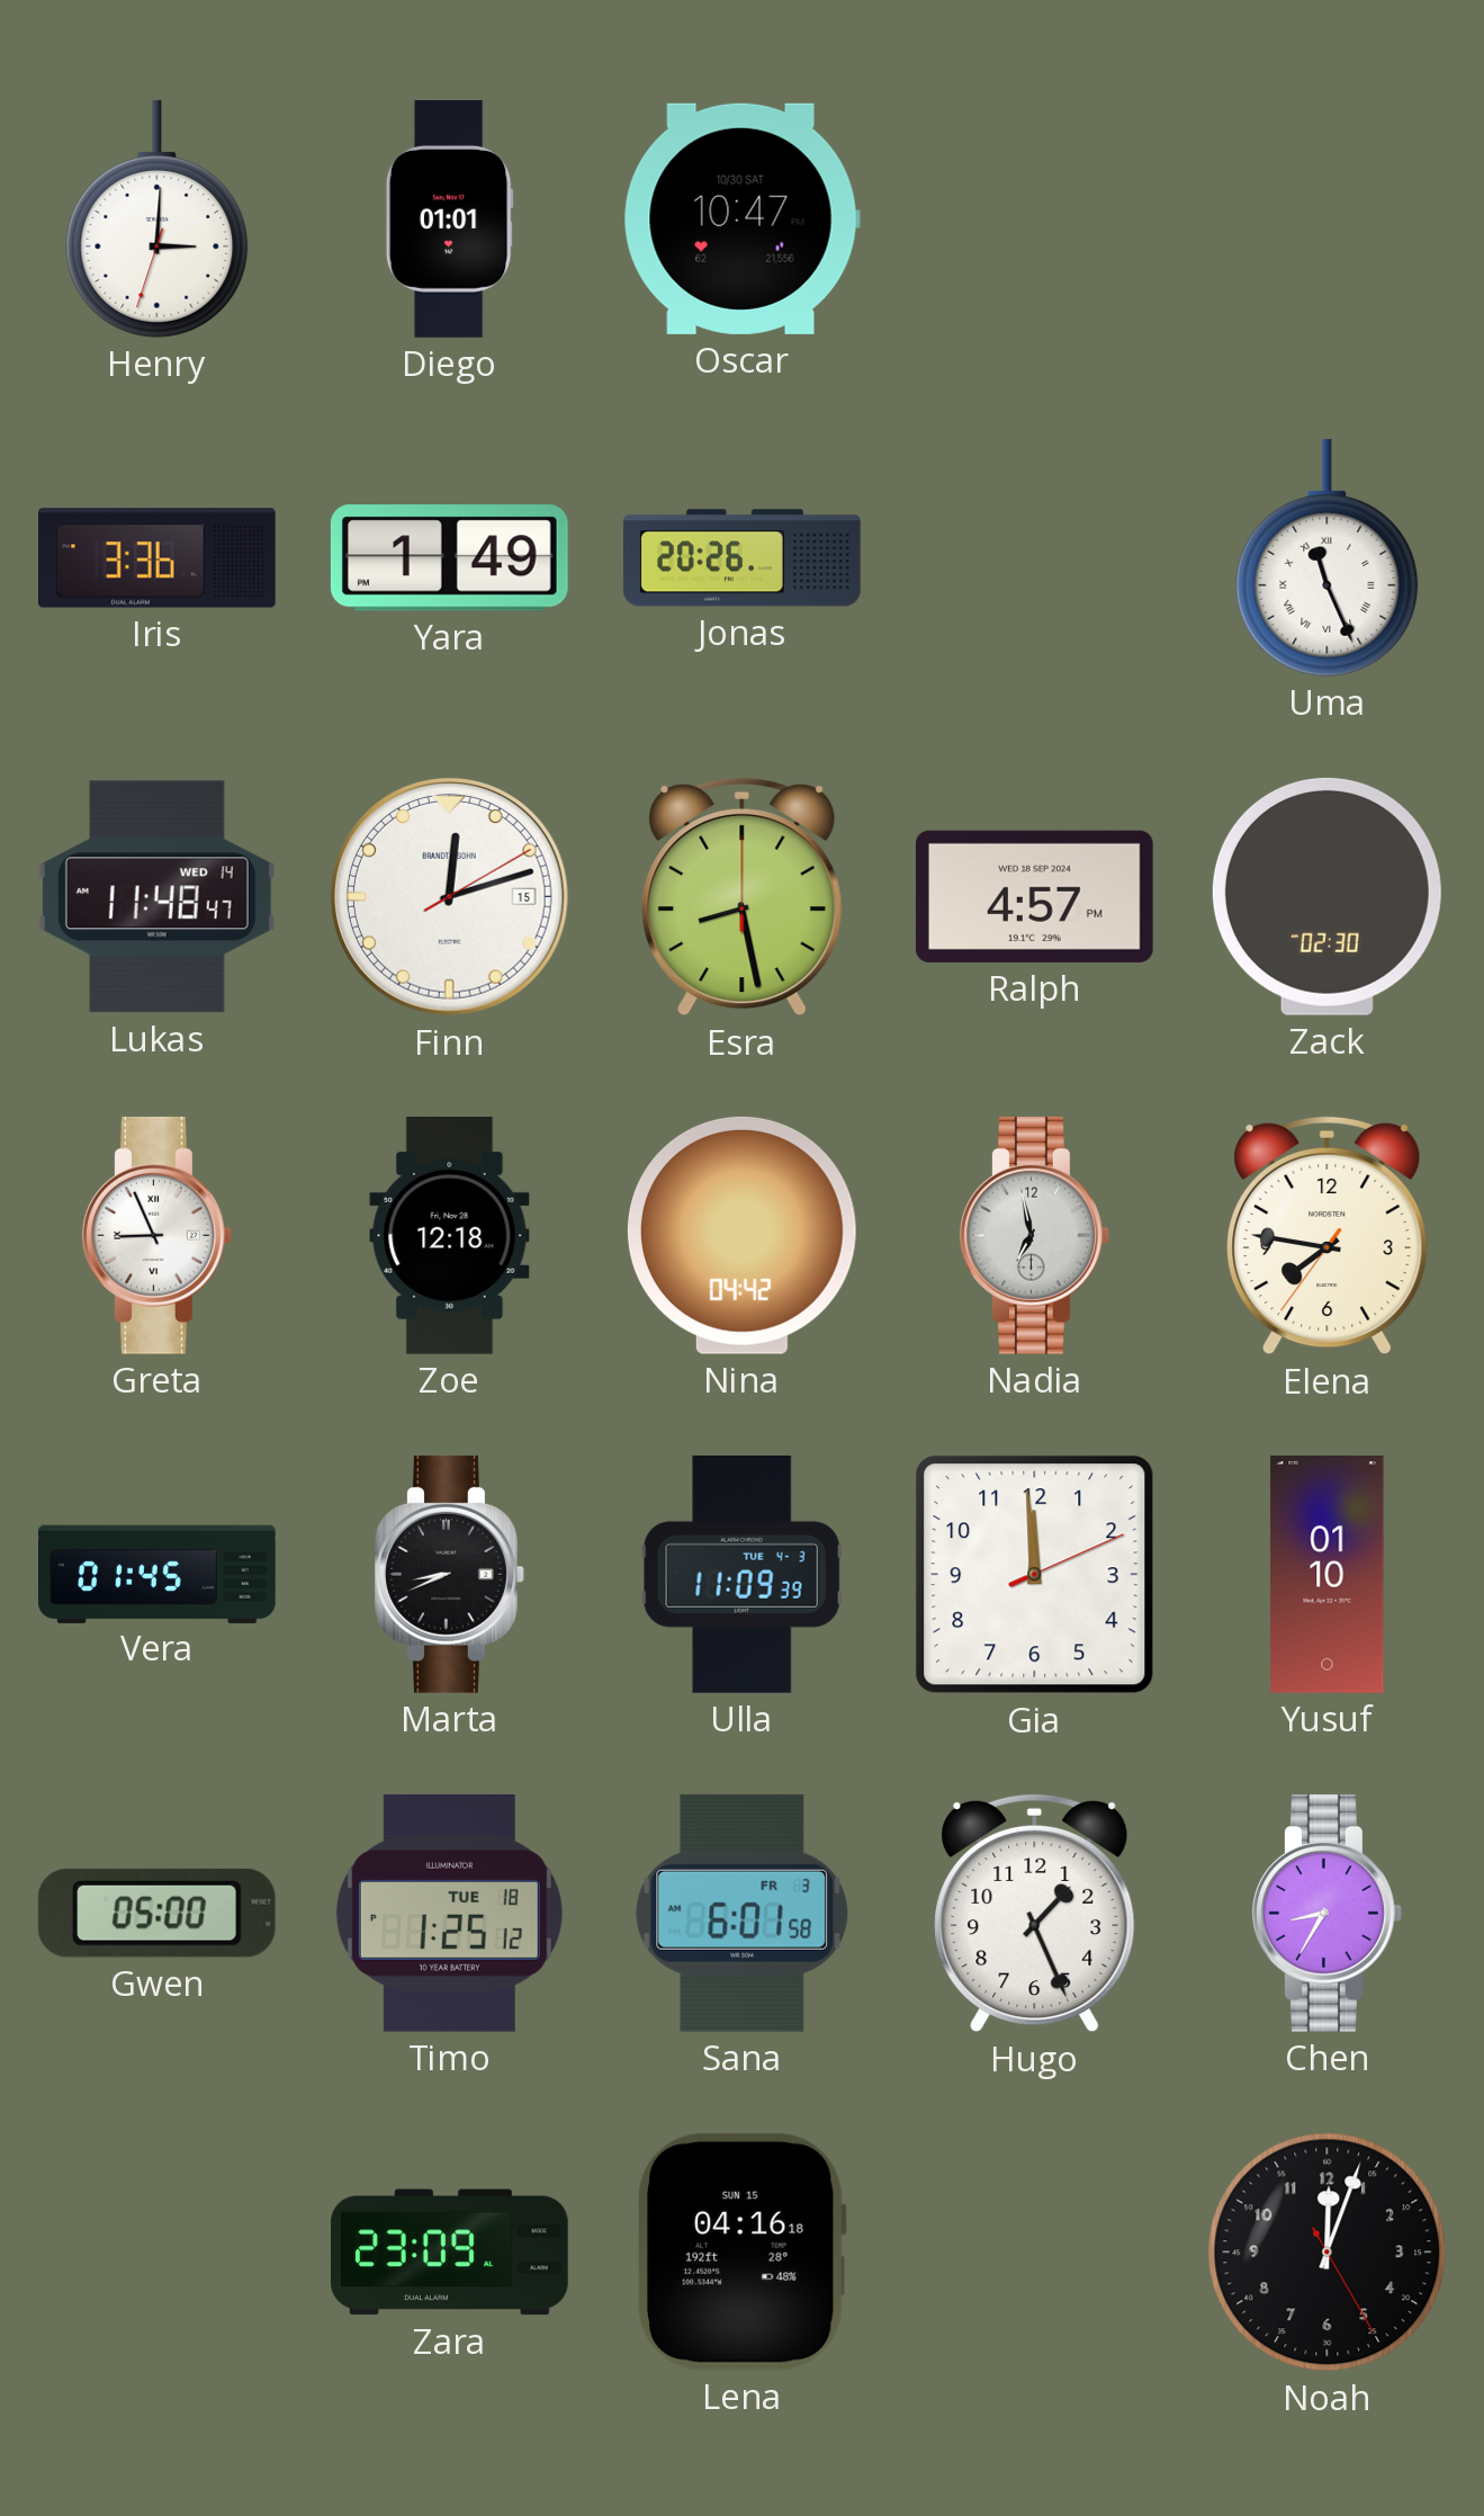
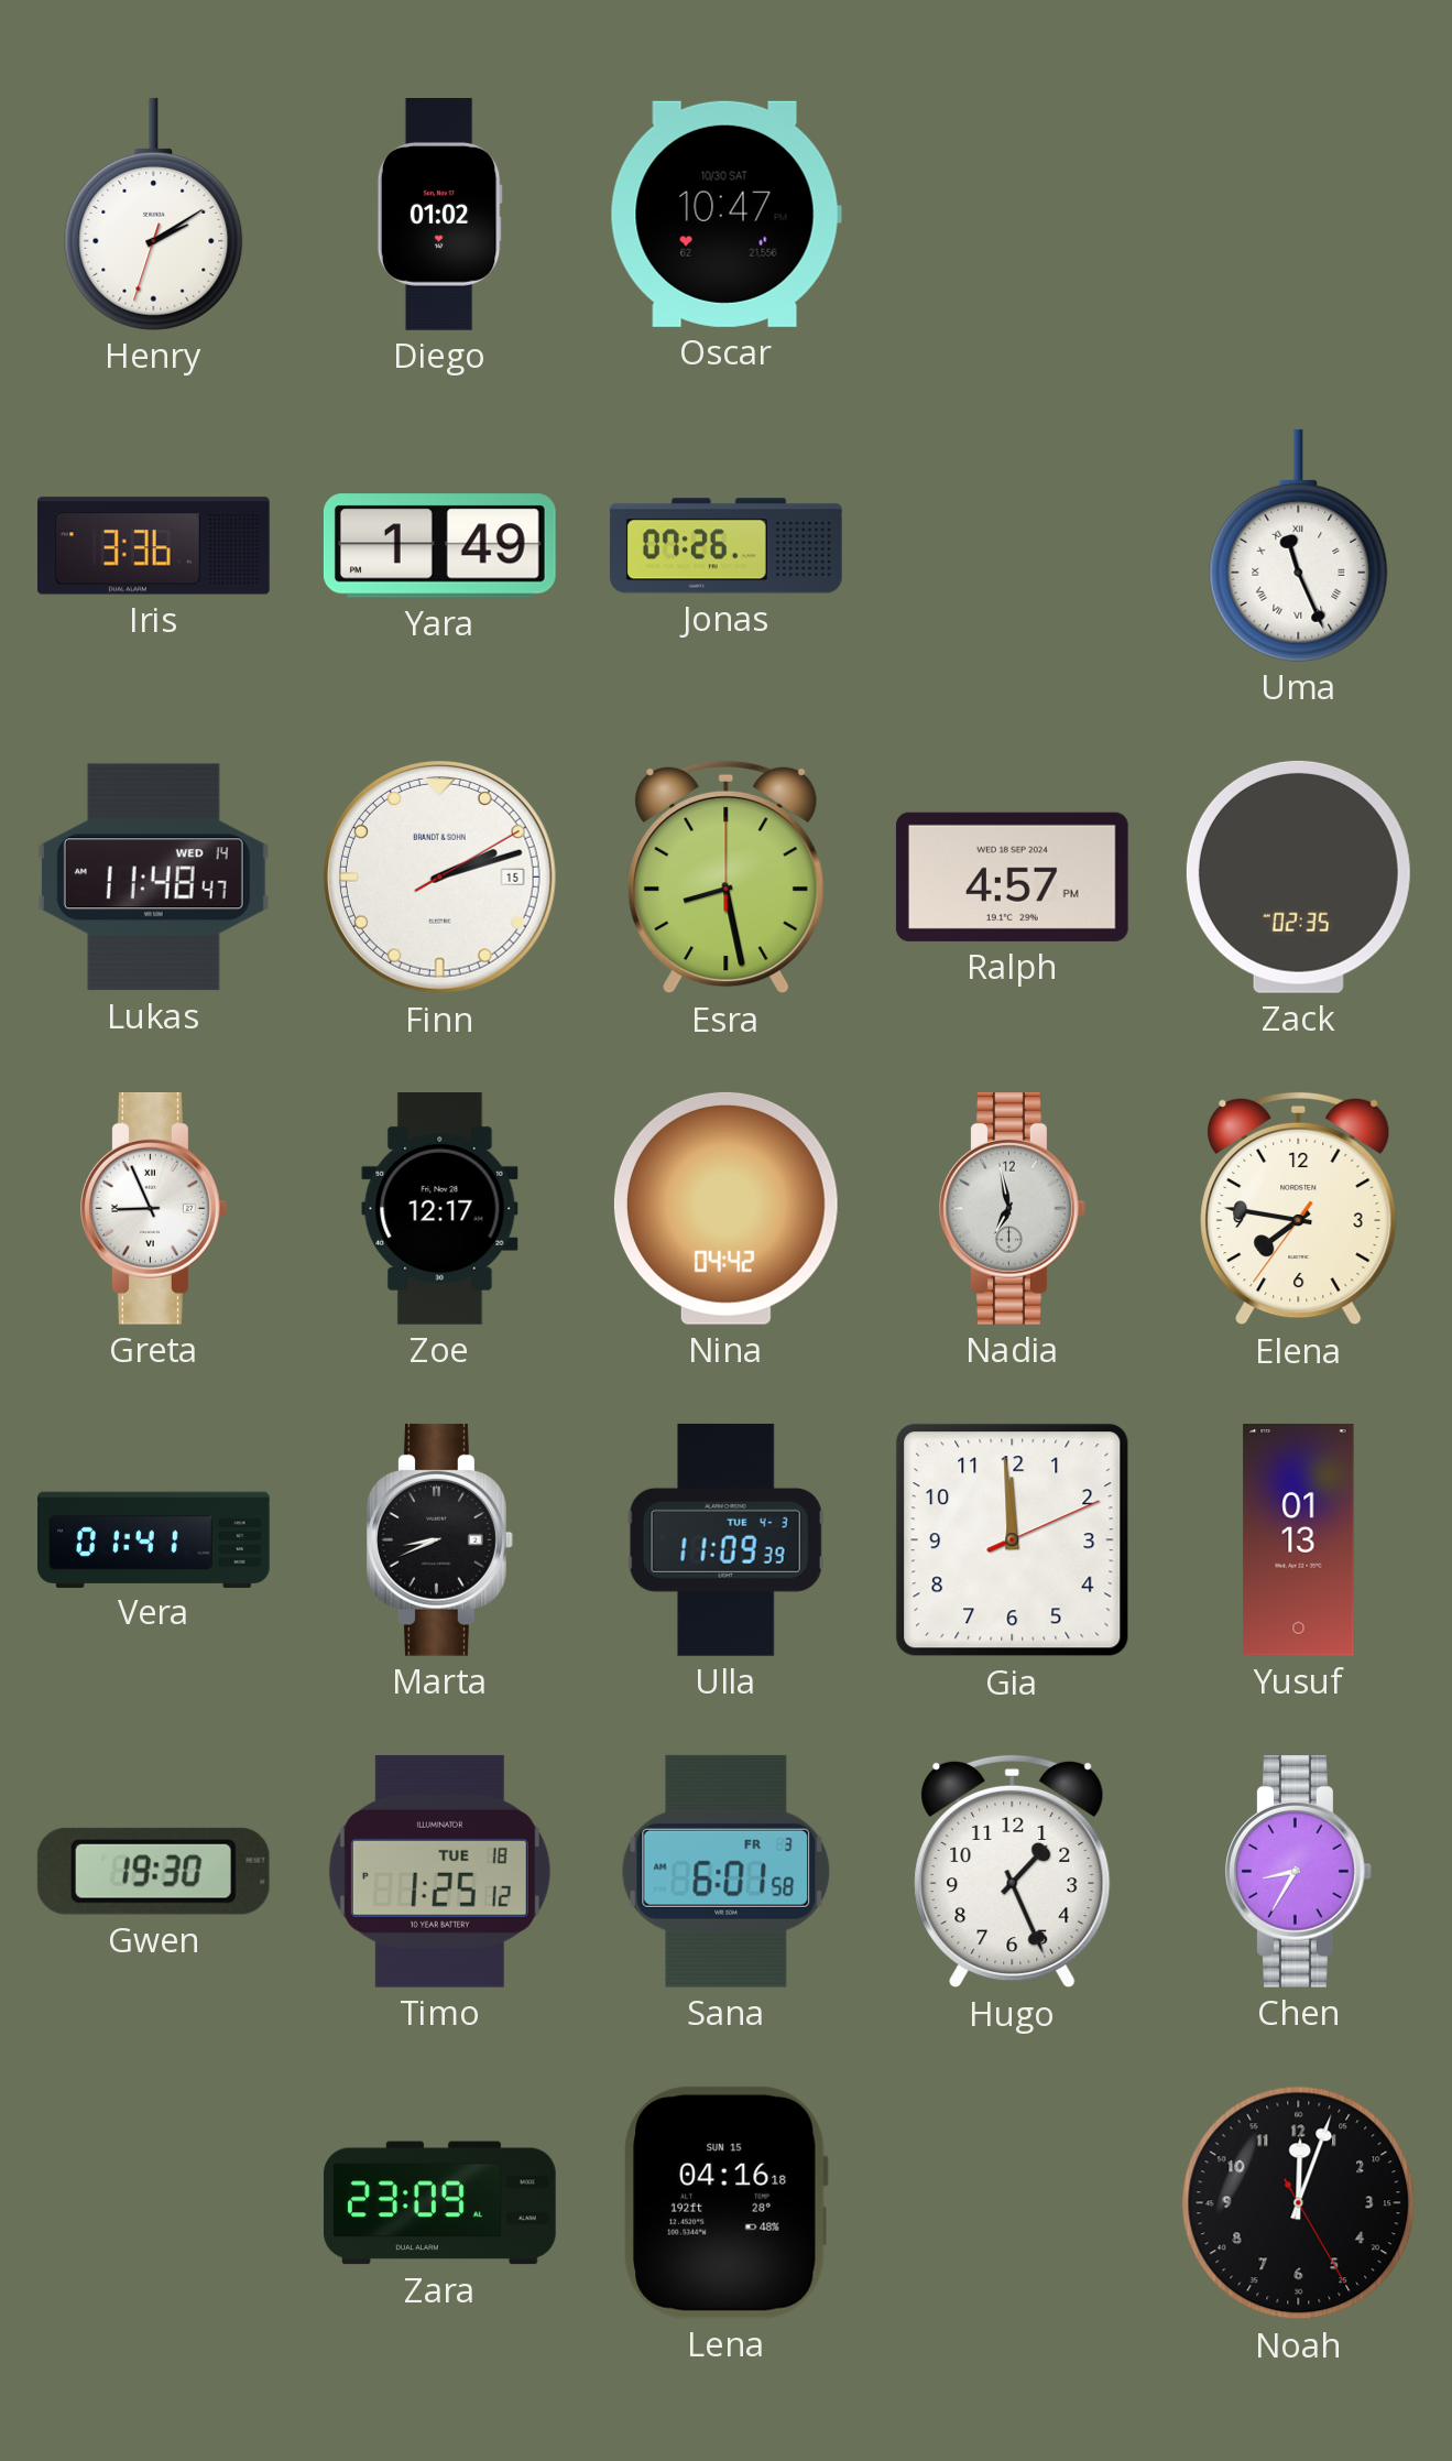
Henry: 3:00 -> 2:09 (154, 214)
Diego: 01:01 -> 01:02 (439, 215)
Jonas: 20:26 -> 07:26 (727, 546)
Finn: 12:12 -> 2:12 (440, 878)
Zack: 02:30 -> 02:35 (1298, 876)
Zoe: 12:18 -> 12:17 (440, 1208)
Vera: 01:45 -> 01:41 (154, 1539)
Yusuf: 01:10 -> 01:13 (1299, 1540)
Gwen: 05:00 -> 19:30 (153, 1871)
